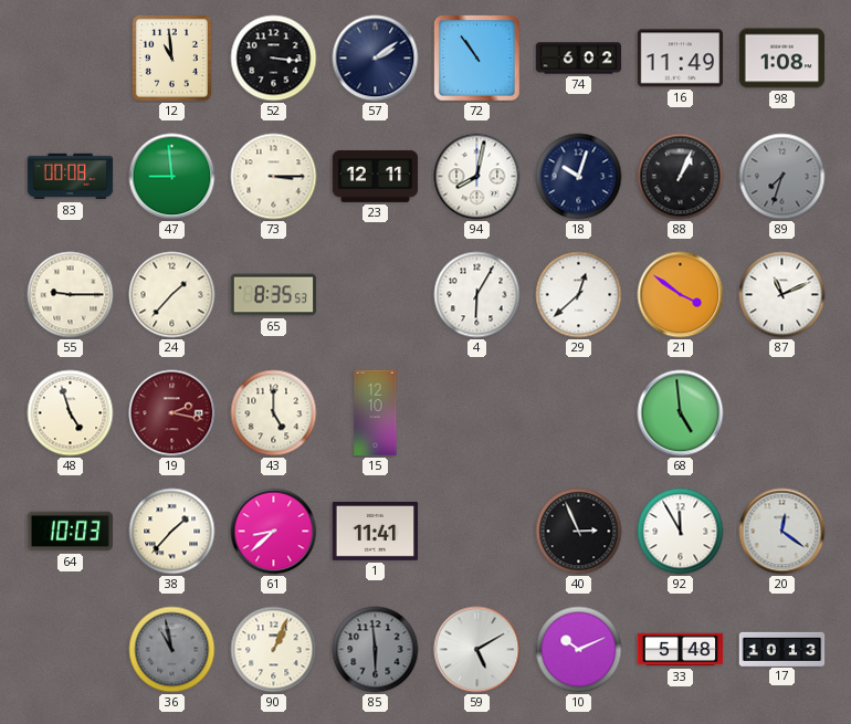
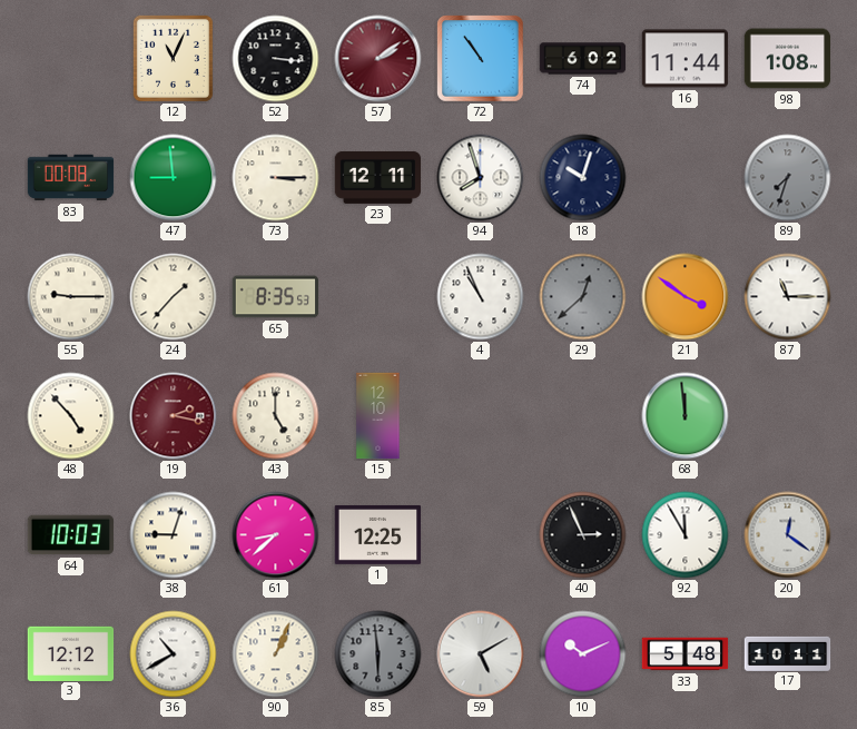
12: 10:59 -> 11:04 (173, 58)
57 dial: navy -> burgundy (378, 59)
16: 11:49 -> 11:44 (686, 59)
94: 8:02 -> 7:57 (481, 178)
88: 1:04 -> none (681, 177)
4: 6:05 -> 10:56 (481, 297)
29 dial: white -> grey (583, 297)
87: 11:11 -> 11:15 (788, 297)
48: 4:57 -> 4:53 (71, 416)
68: 4:59 -> 11:59 (686, 416)
38: 1:37 -> 9:03 (174, 535)
1: 11:41 -> 12:25 (378, 534)
3: none -> 12:12 (71, 653)
36: 10:58 -> 10:40 (174, 654)
36 dial: grey -> white (174, 654)
17: 10:13 -> 10:11 (788, 653)
